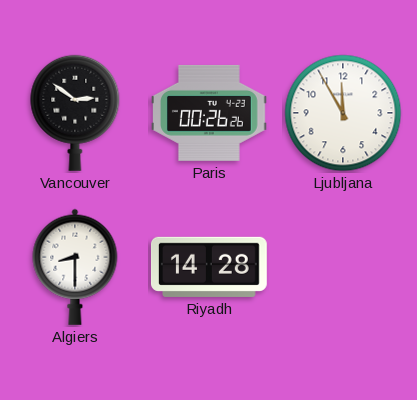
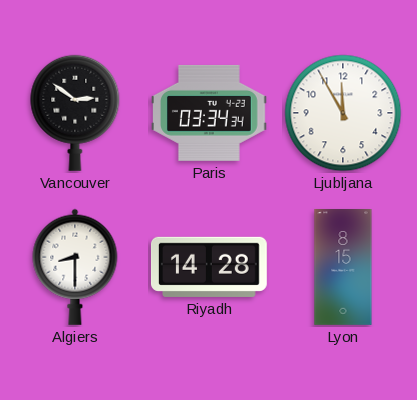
Paris: 00:26 -> 03:34 (210, 113)
Lyon: none -> 8:15 (343, 268)
